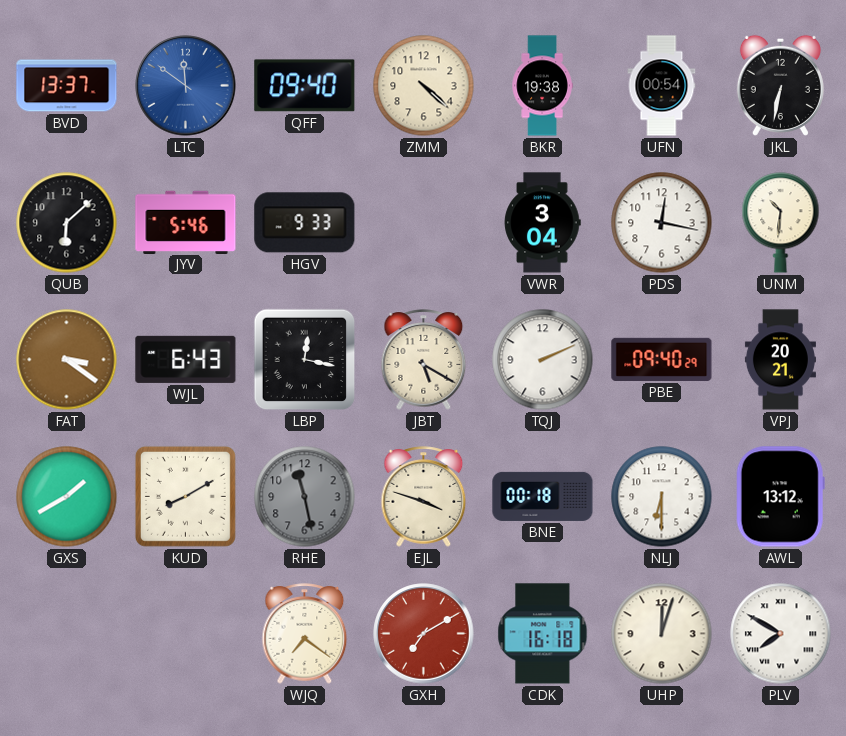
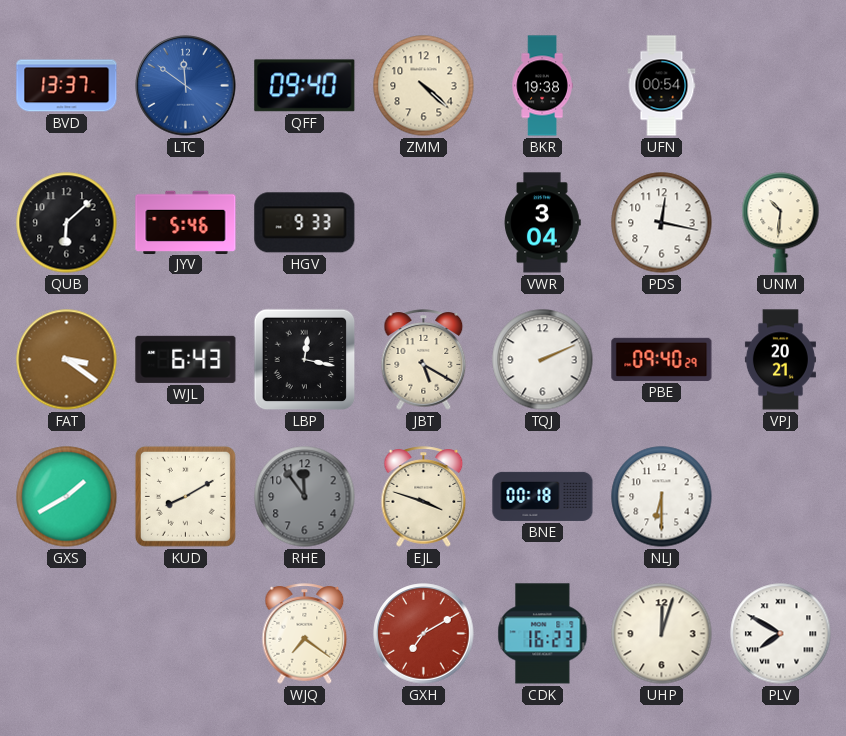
JKL: 6:32 -> none (780, 85)
RHE: 11:28 -> 11:54 (305, 497)
AWL: 13:12 -> none (780, 497)
CDK: 16:18 -> 16:23 (543, 634)
